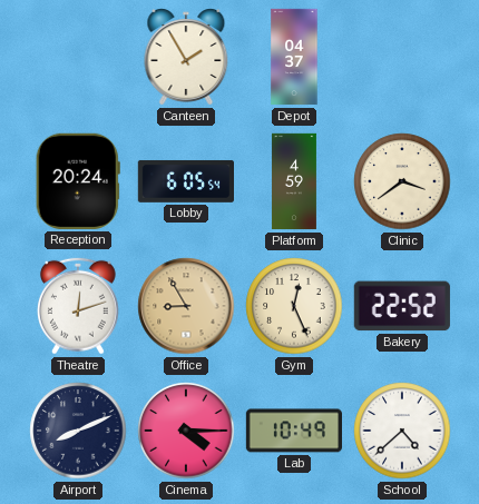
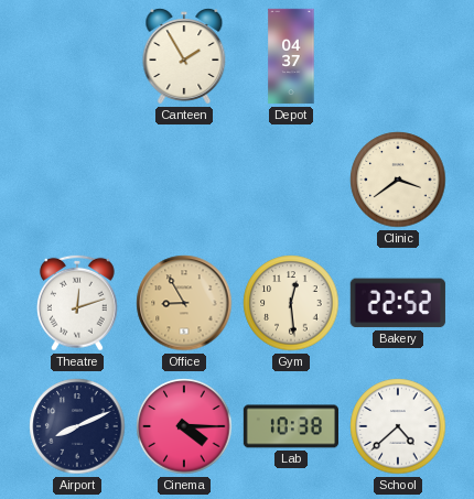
Reception: 20:24 -> none (78, 181)
Lobby: 6:05 -> none (185, 181)
Platform: 4:59 -> none (294, 181)
Gym: 12:26 -> 12:29 (291, 303)
Lab: 10:49 -> 10:38 (290, 426)
